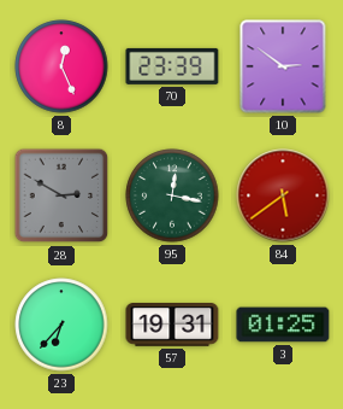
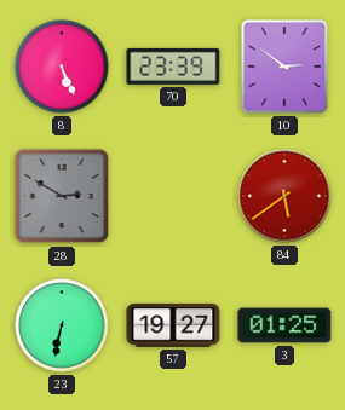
8: 12:26 -> 5:26 (62, 67)
95: 12:17 -> none (172, 195)
23: 6:37 -> 6:32 (62, 325)
57: 19:31 -> 19:27 (173, 327)
